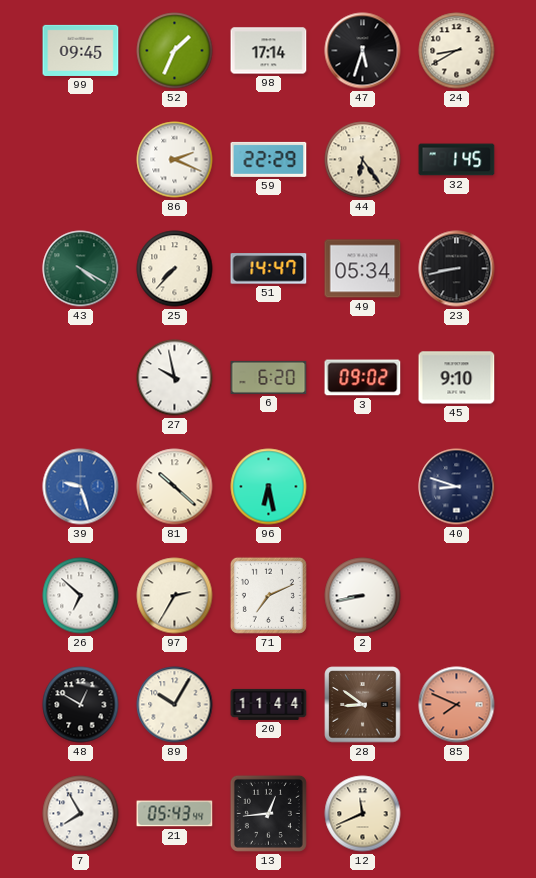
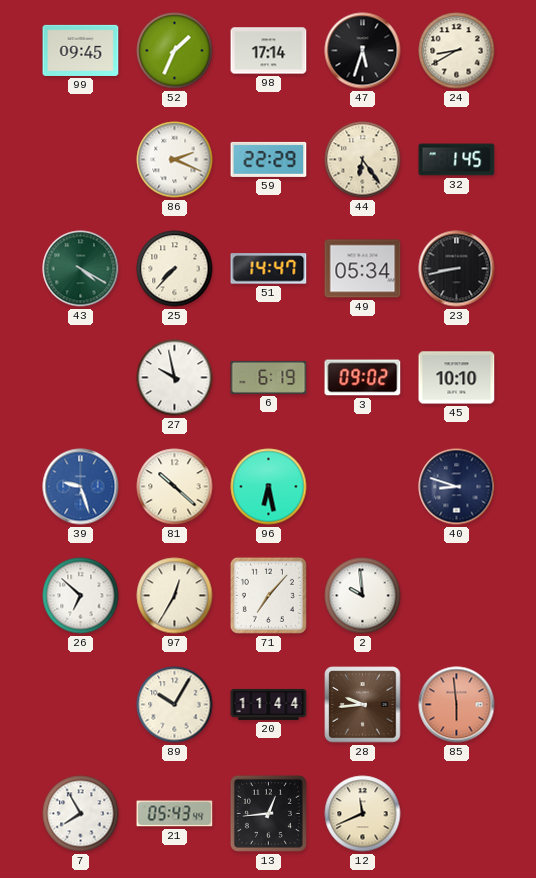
6: 6:20 -> 6:19 (269, 377)
45: 9:10 -> 10:10 (457, 378)
97: 2:35 -> 12:35 (175, 596)
71: 7:11 -> 7:07 (268, 595)
2: 8:43 -> 9:59 (363, 596)
48: 12:50 -> none (81, 705)
28: 8:51 -> 9:44 (363, 705)
85: 7:49 -> 5:59 (457, 705)
